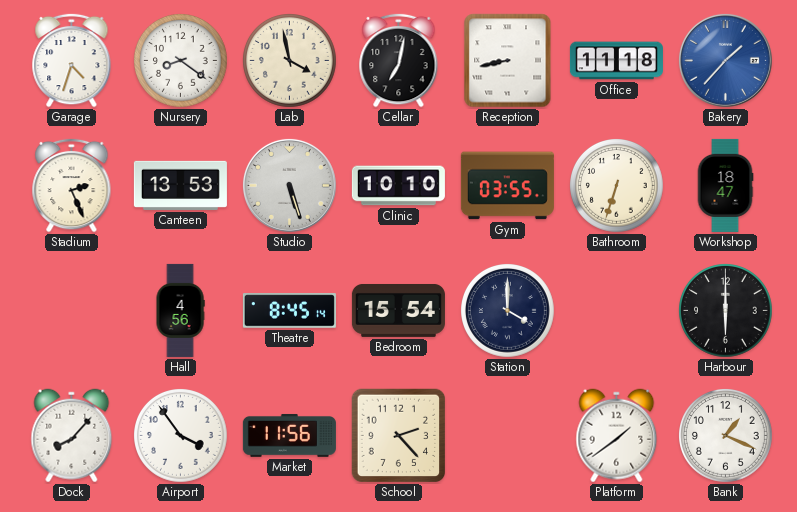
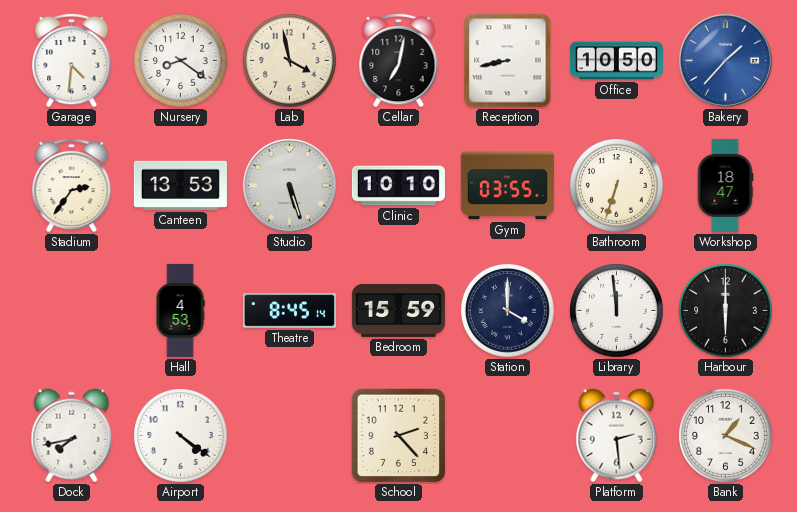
Garage: 4:33 -> 4:31 (72, 60)
Office: 11:18 -> 10:50 (616, 61)
Stadium: 2:26 -> 2:36 (72, 185)
Hall: 4:56 -> 4:53 (180, 310)
Bedroom: 15:54 -> 15:59 (398, 310)
Library: none -> 11:59 (617, 311)
Dock: 8:07 -> 7:43 (72, 436)
Airport: 3:54 -> 4:21 (181, 436)
Market: 11:56 -> none (289, 435)
Platform: 1:39 -> 2:29 (617, 436)
